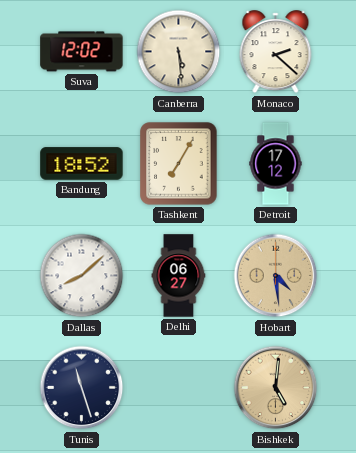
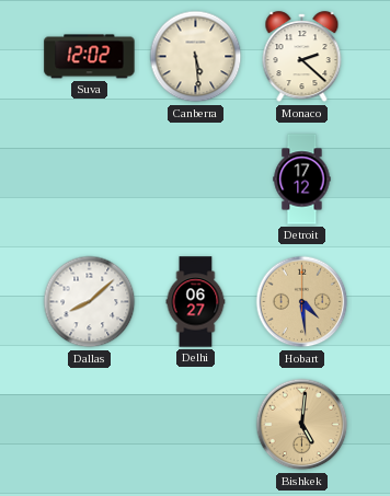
Bandung: 18:52 -> none (82, 164)
Tashkent: 7:05 -> none (179, 164)
Tunis: 11:27 -> none (82, 388)
